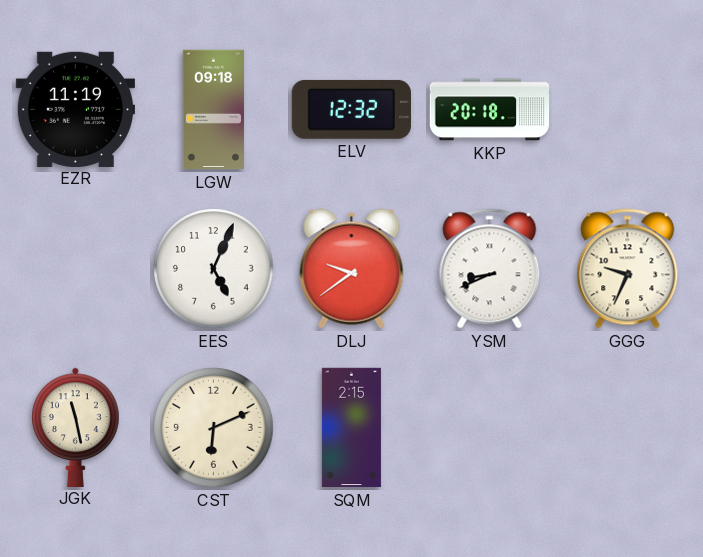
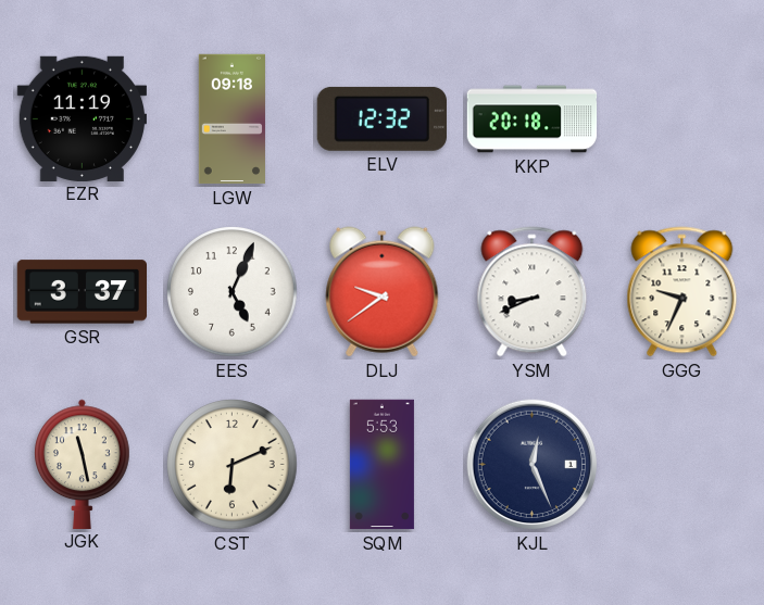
GSR: none -> 3:37 (83, 292)
SQM: 2:15 -> 5:53 (381, 465)
KJL: none -> 12:26 (533, 465)
